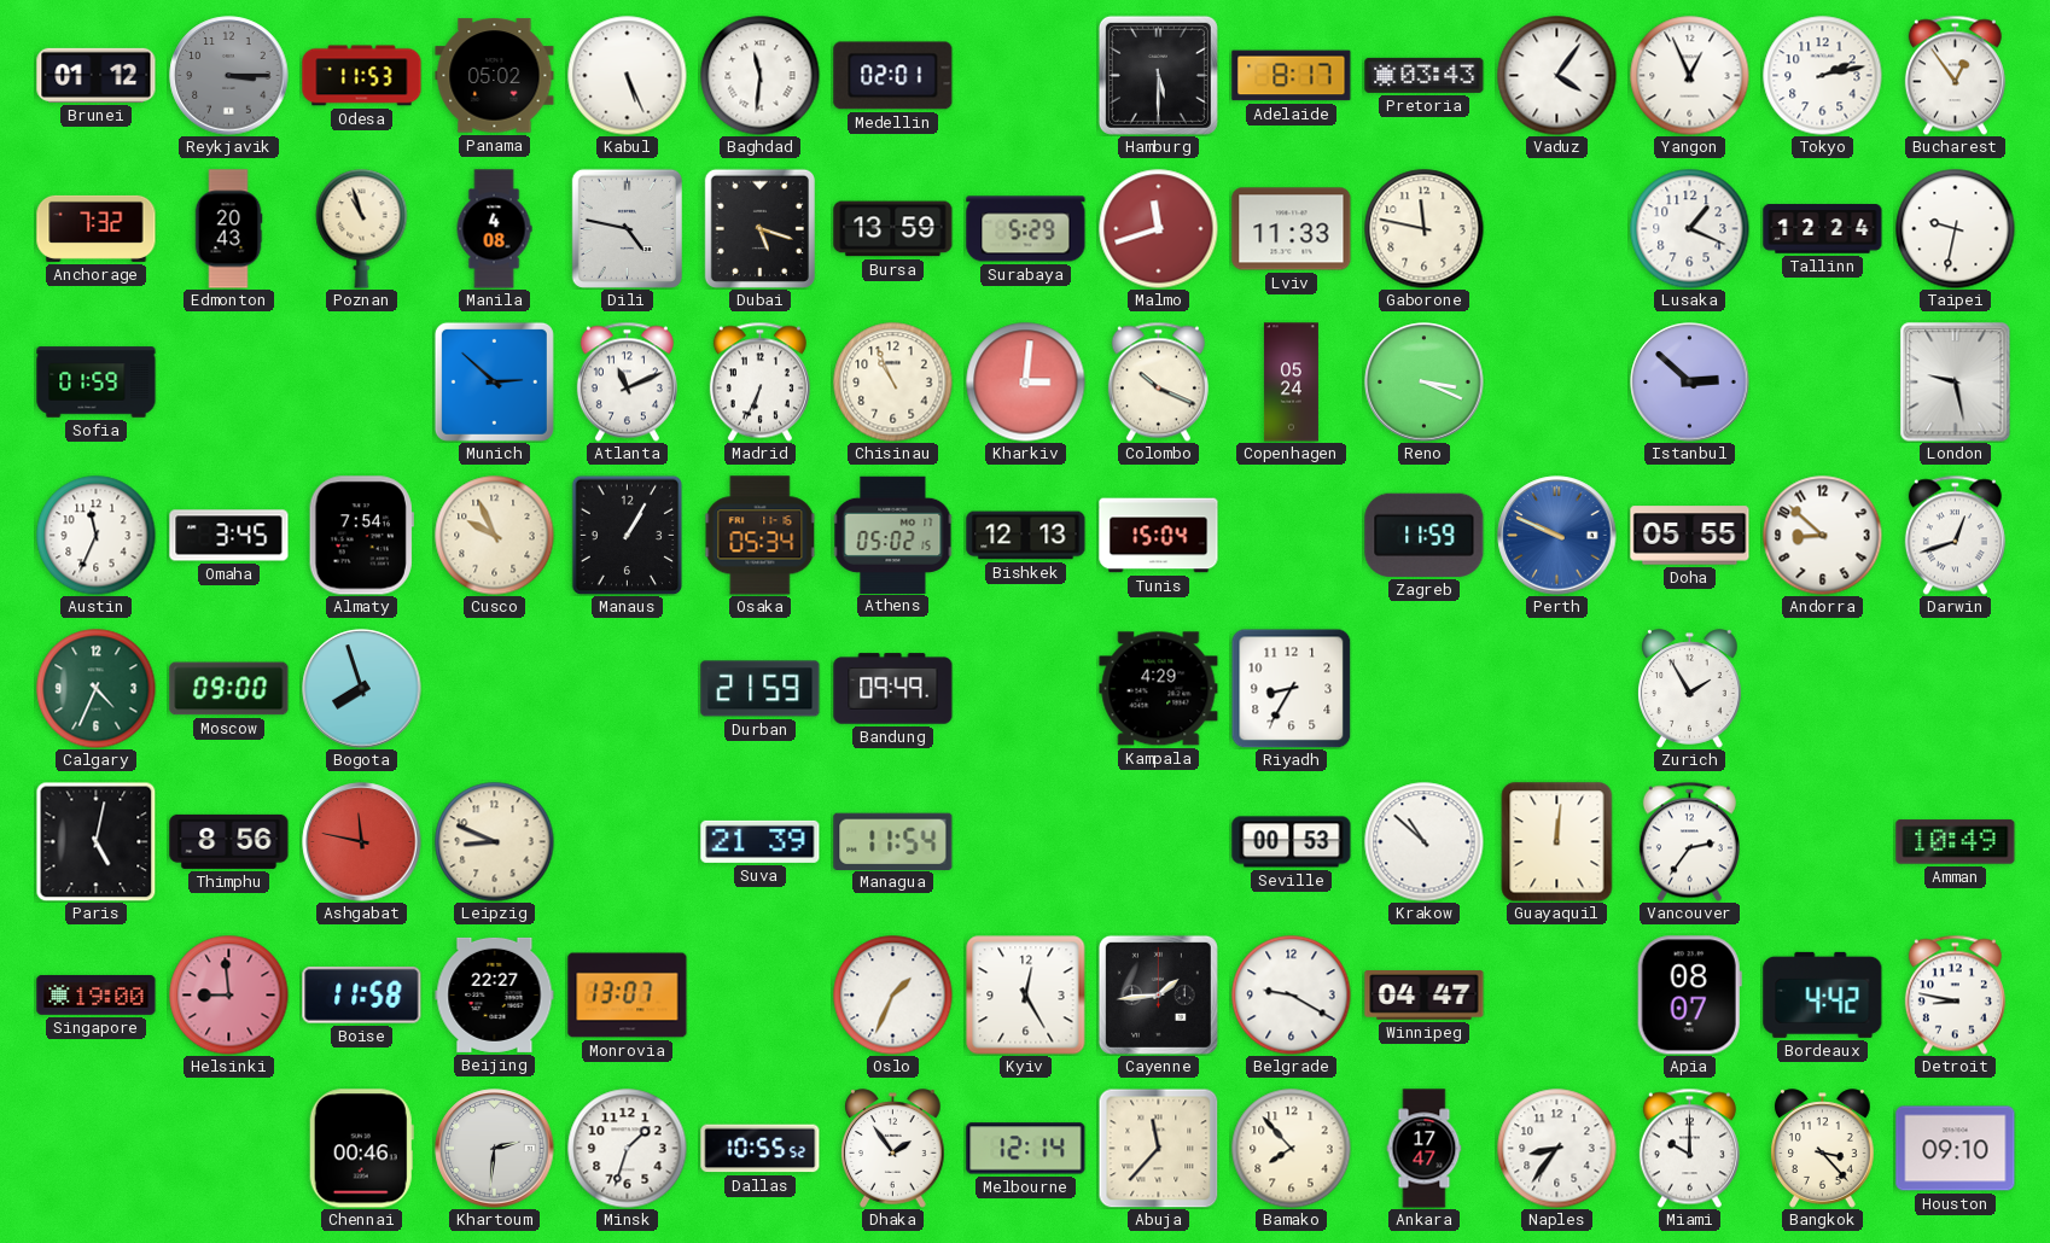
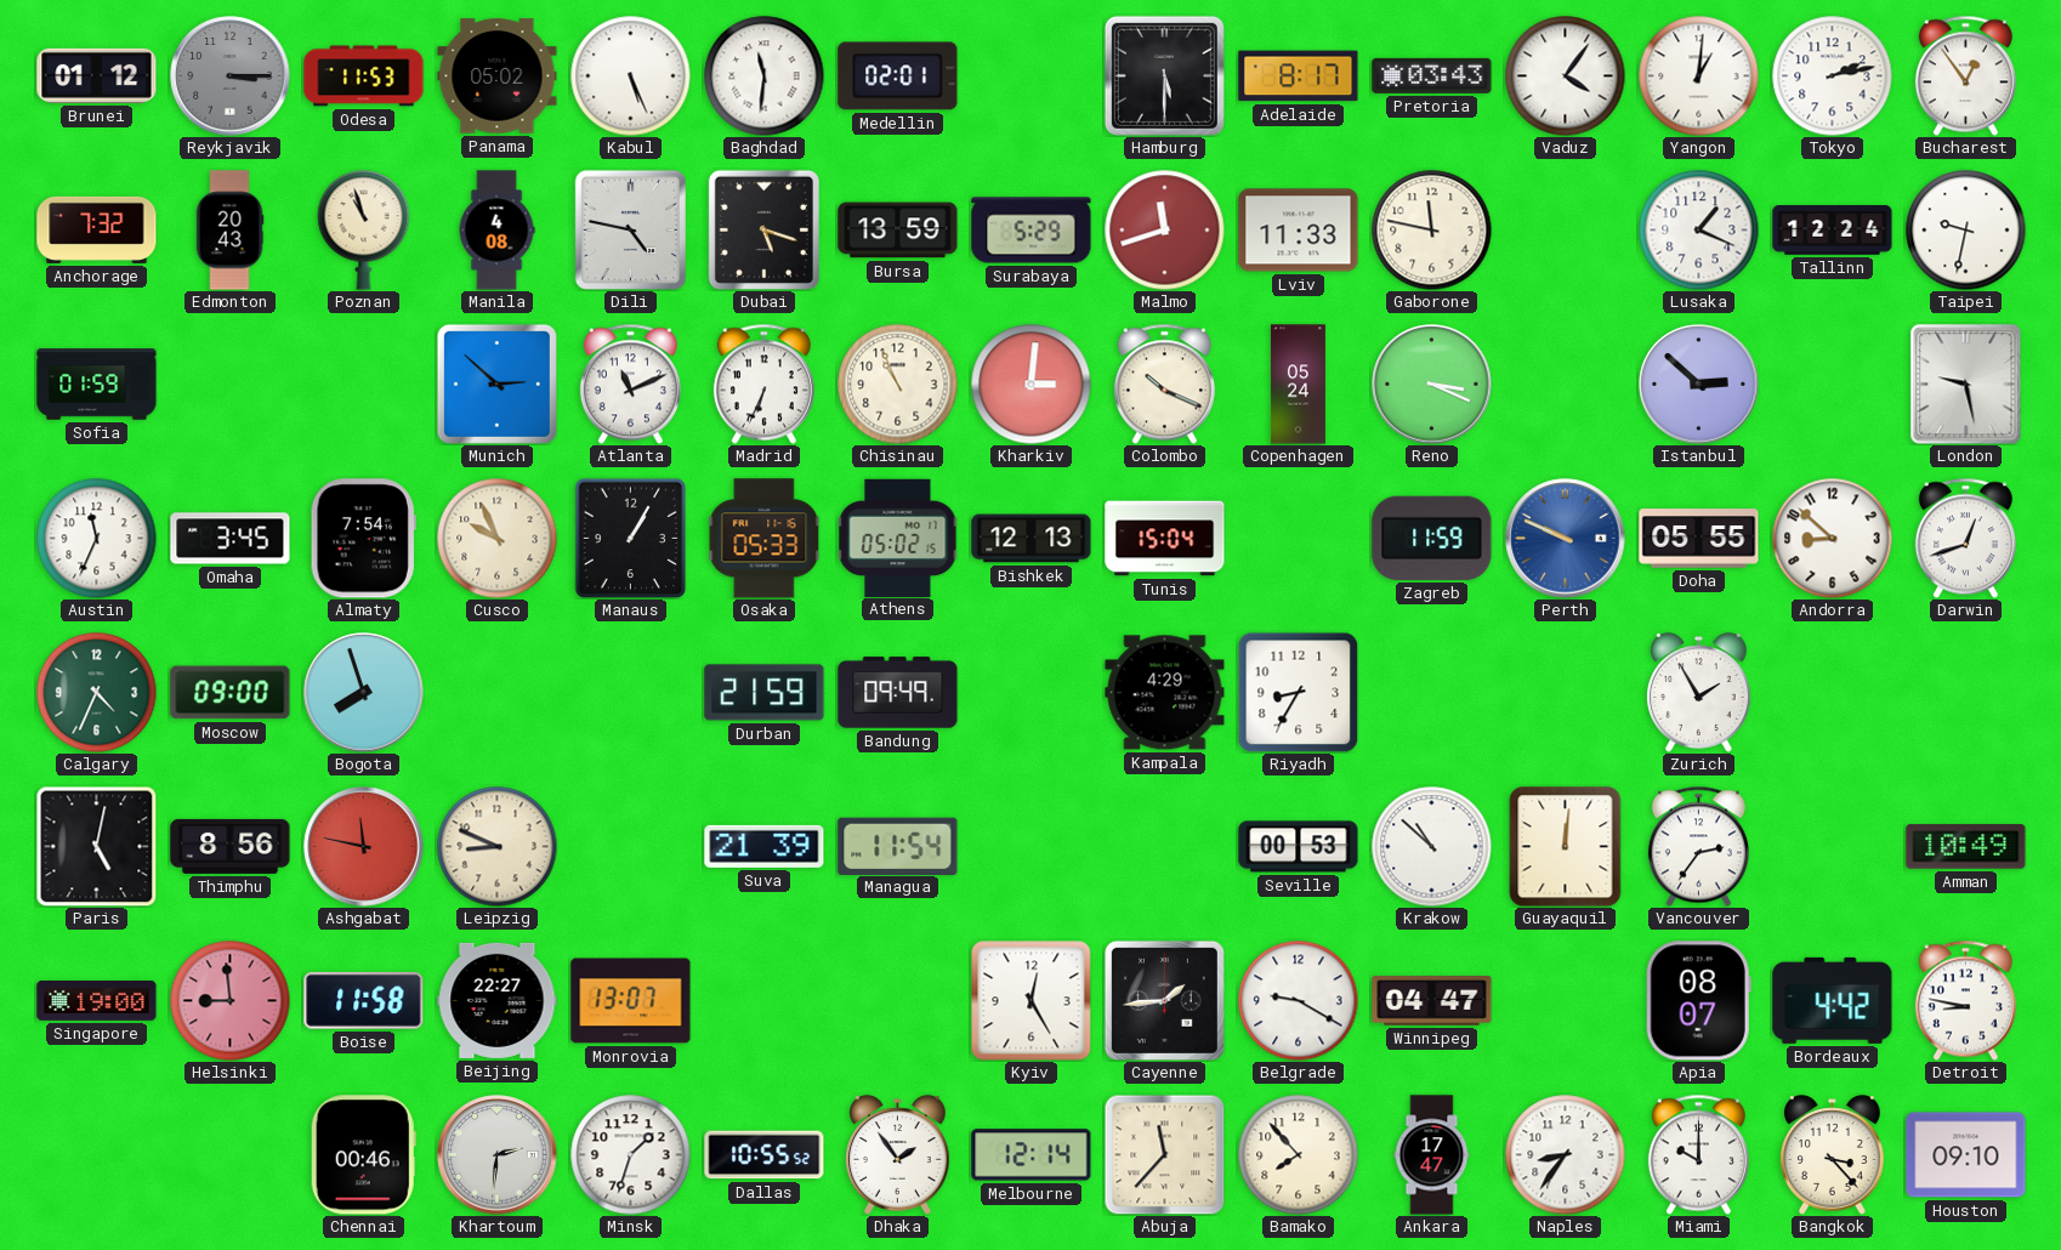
Yangon: 12:56 -> 1:01 (1699, 76)
Osaka: 05:34 -> 05:33 (765, 539)
Oslo: 1:34 -> none (893, 996)
